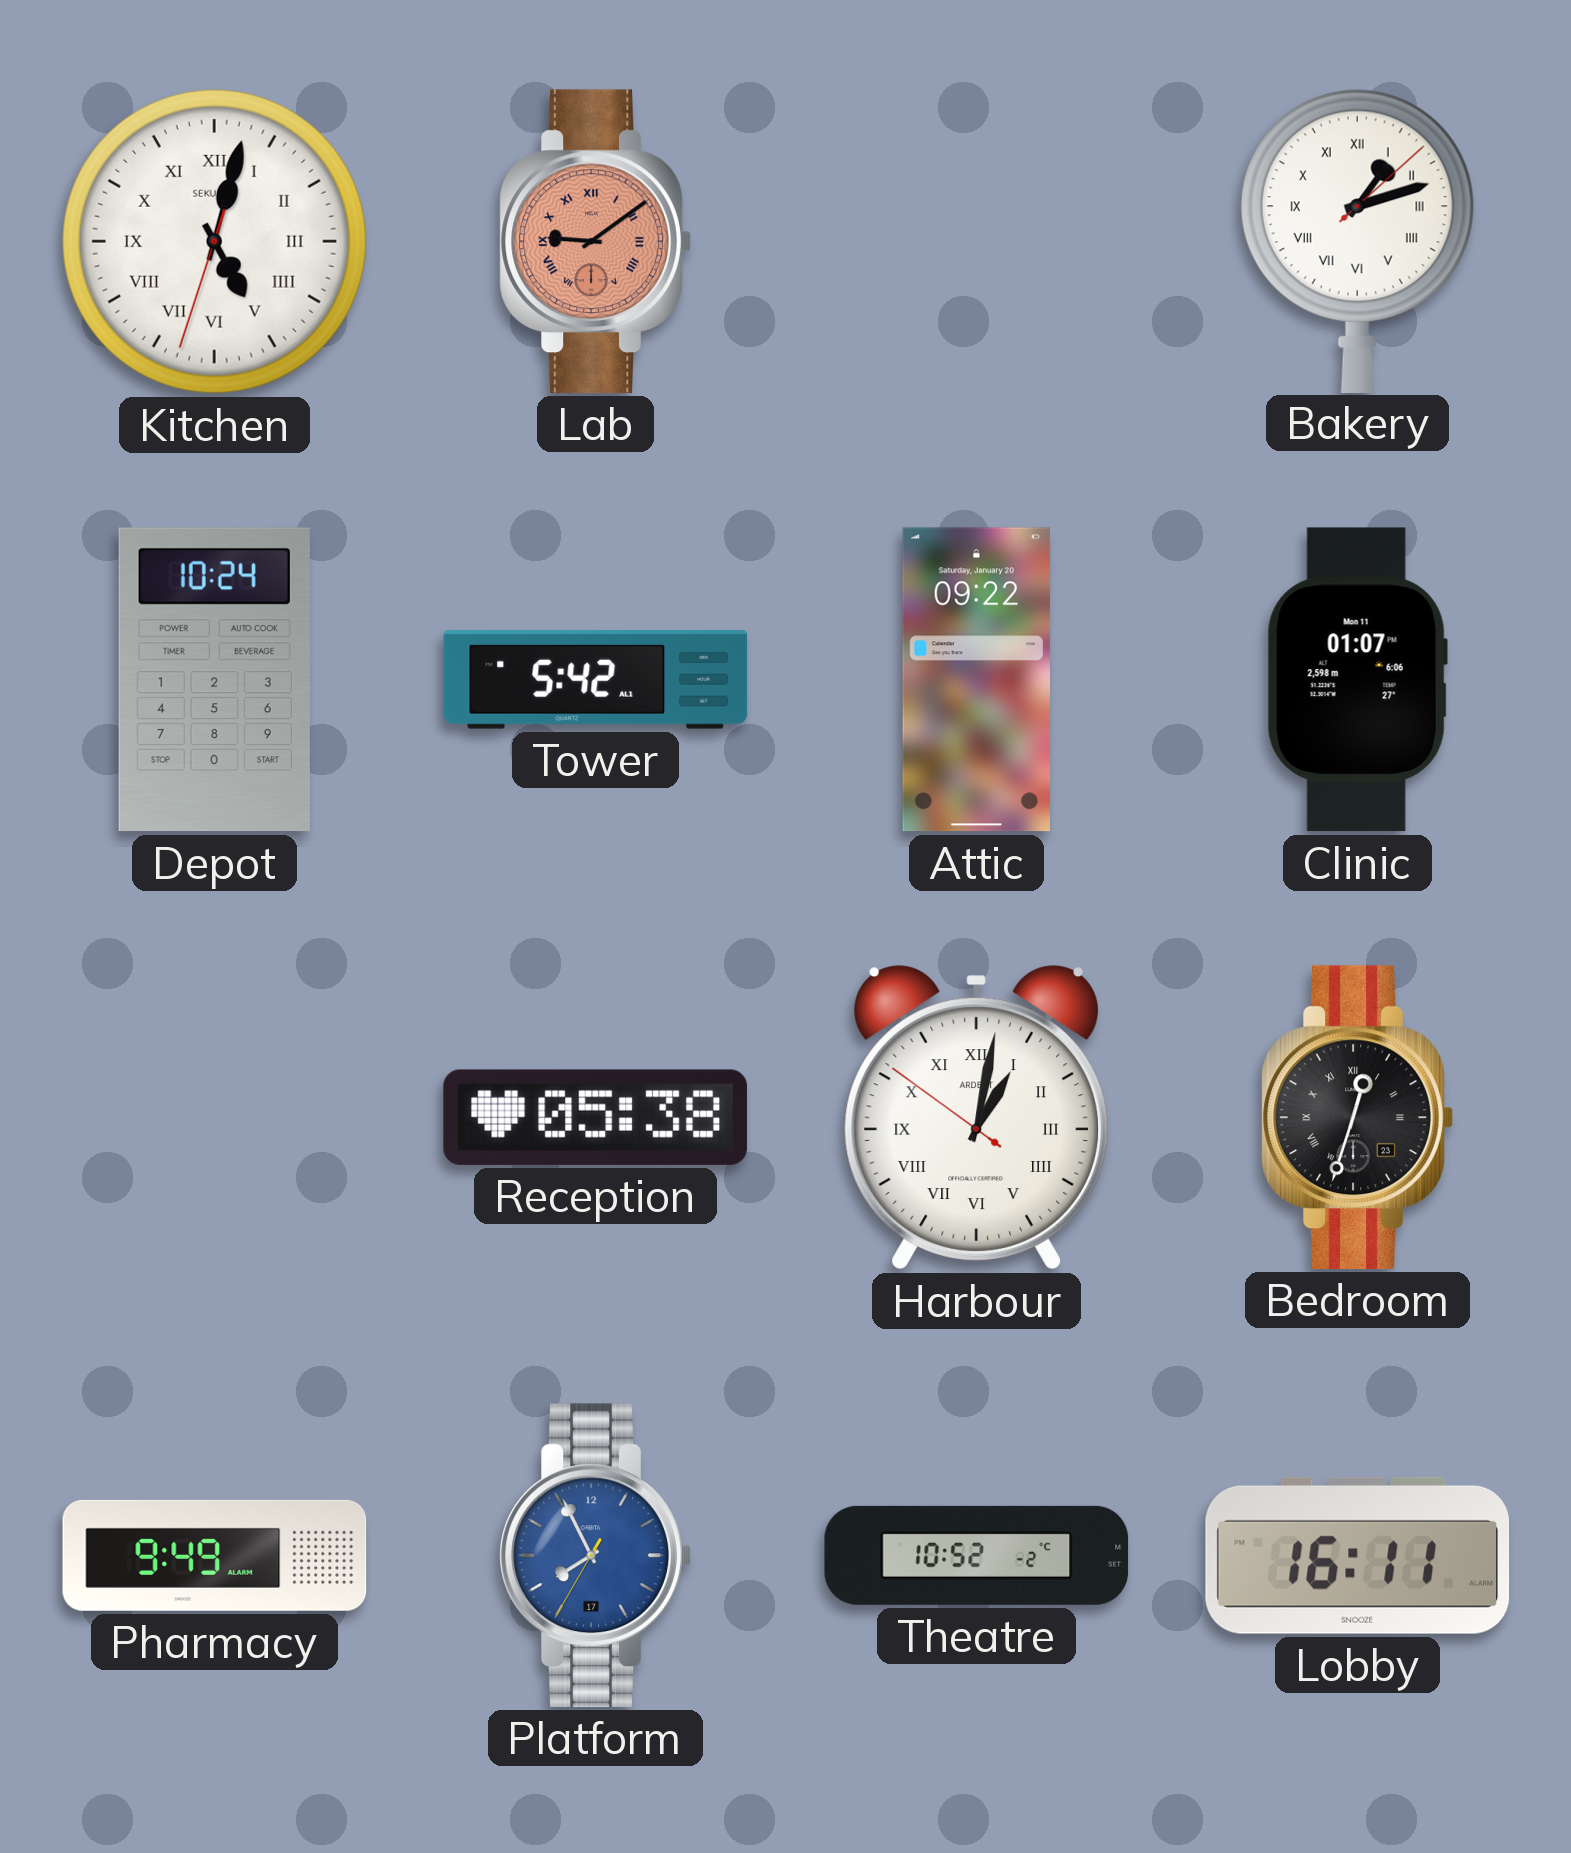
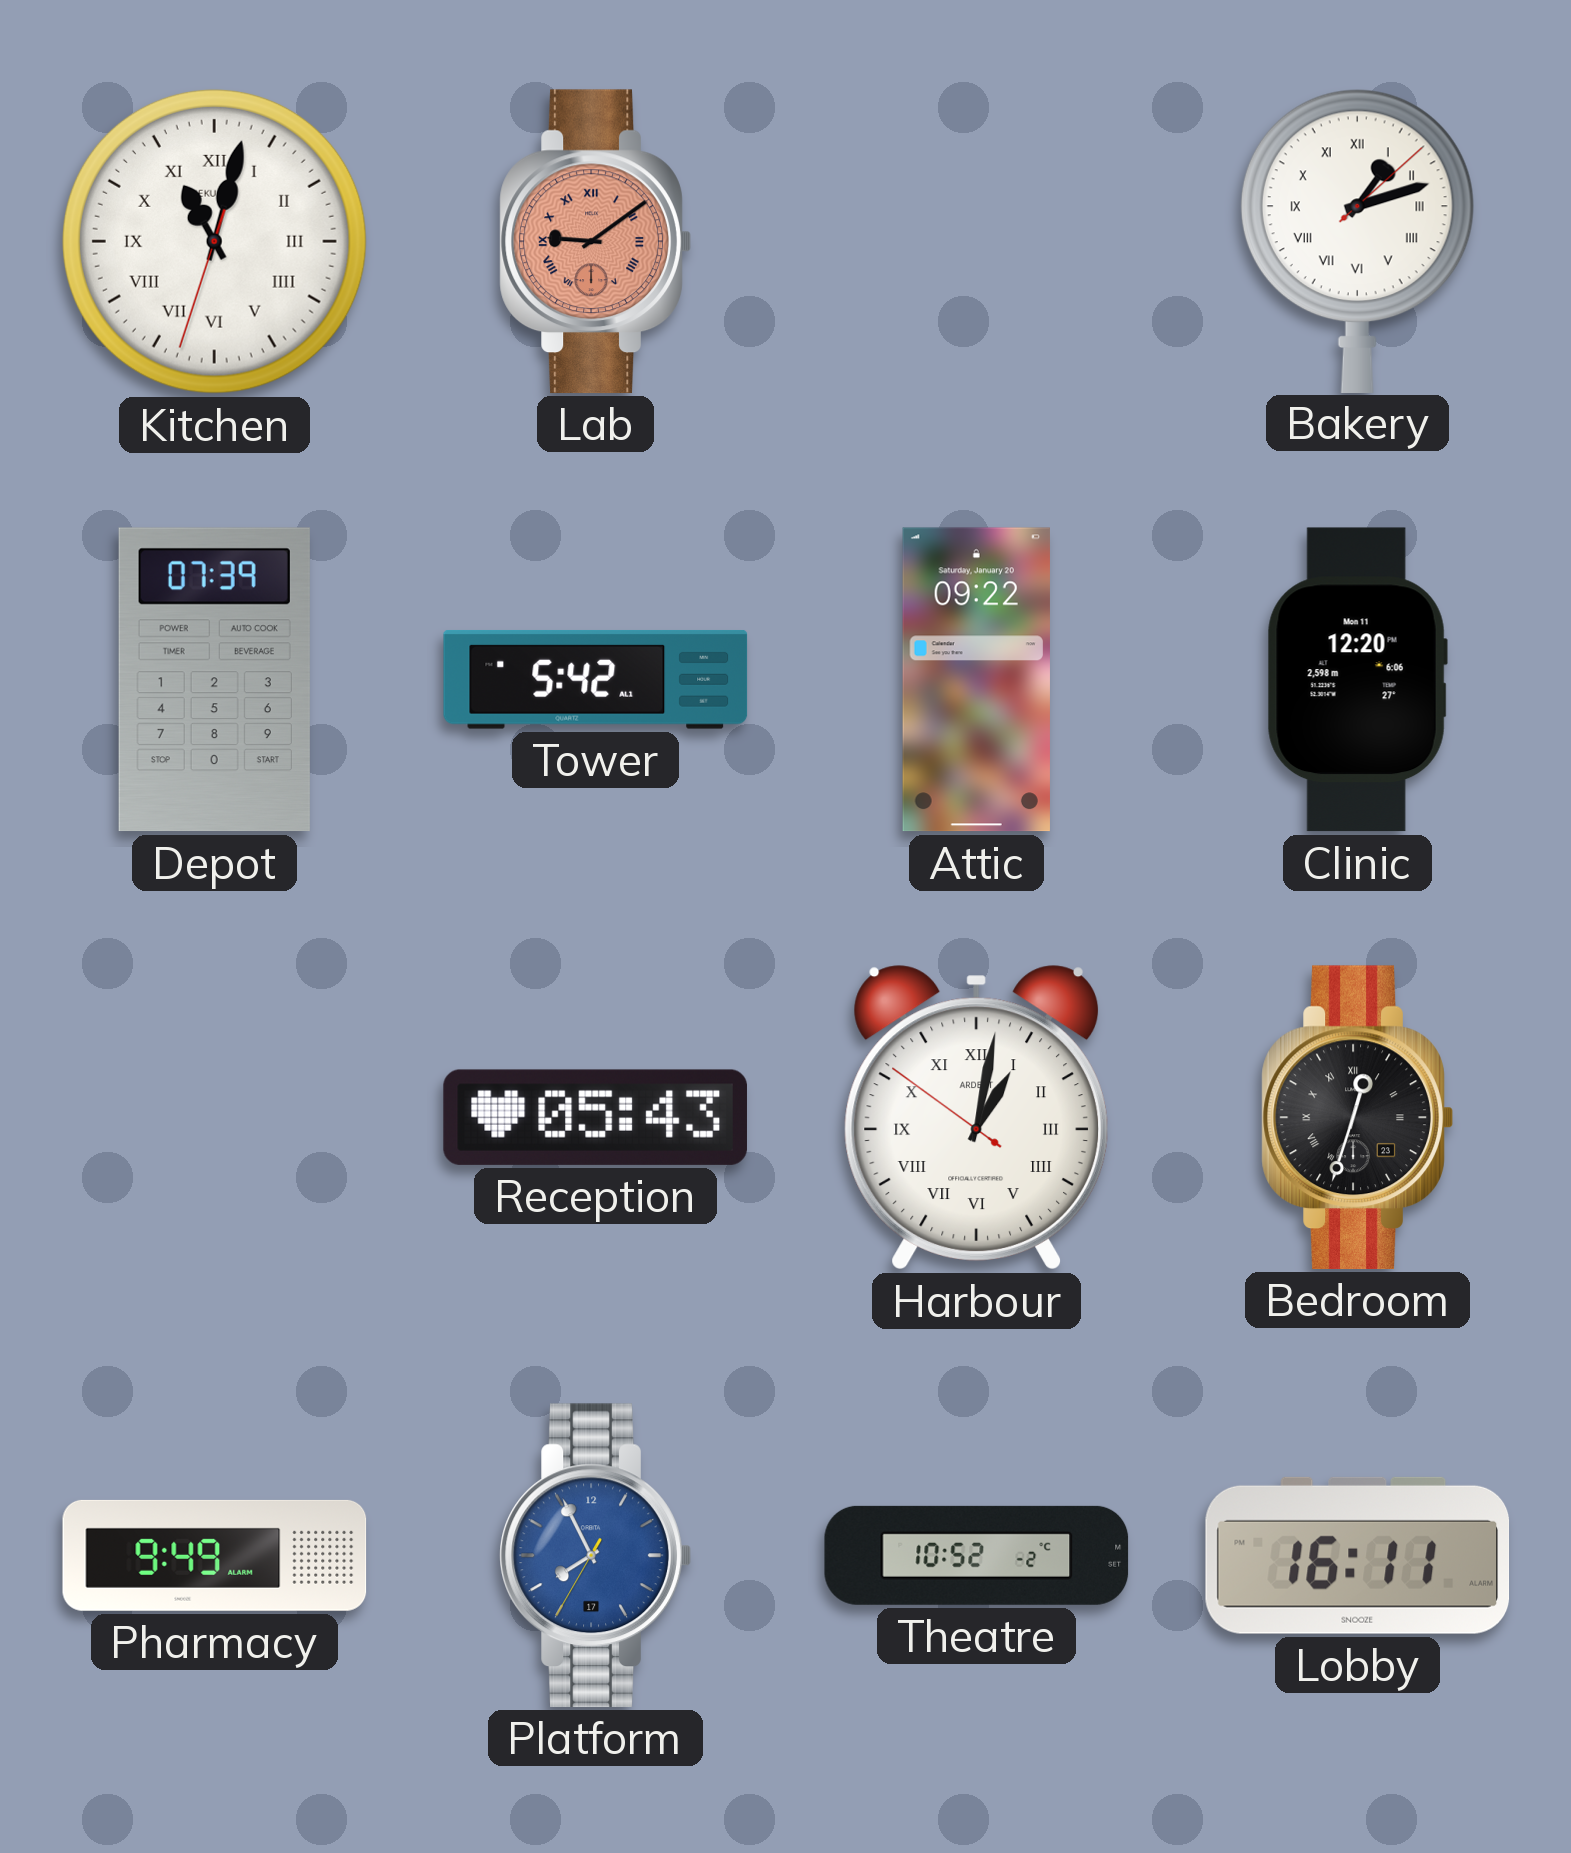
Kitchen: 5:02 -> 11:02 (214, 241)
Depot: 10:24 -> 07:39 (214, 680)
Clinic: 01:07 -> 12:20 (1357, 680)
Reception: 05:38 -> 05:43 (595, 1117)
